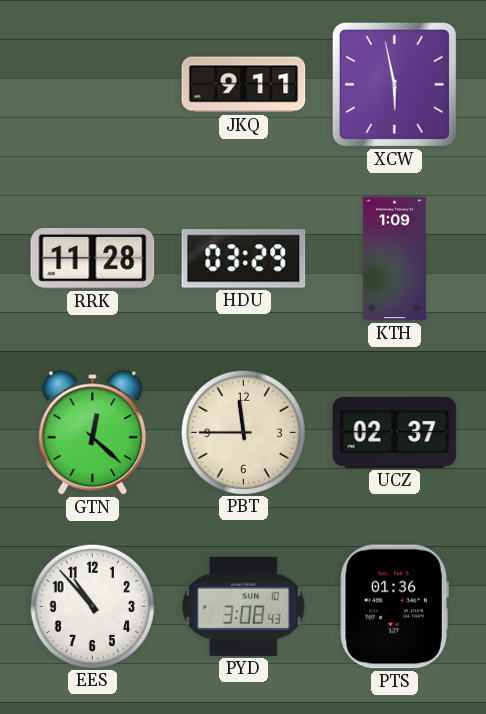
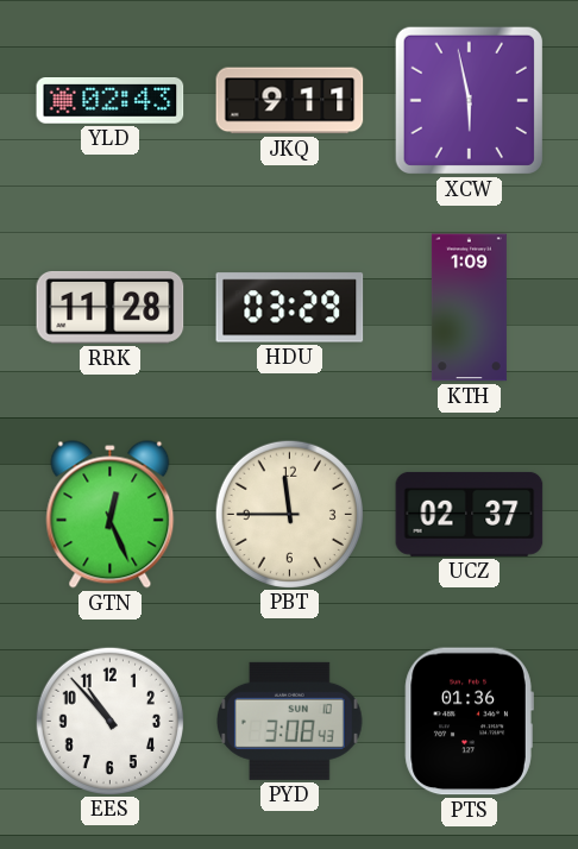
YLD: none -> 02:43 (111, 101)
GTN: 12:22 -> 12:26 (111, 515)
